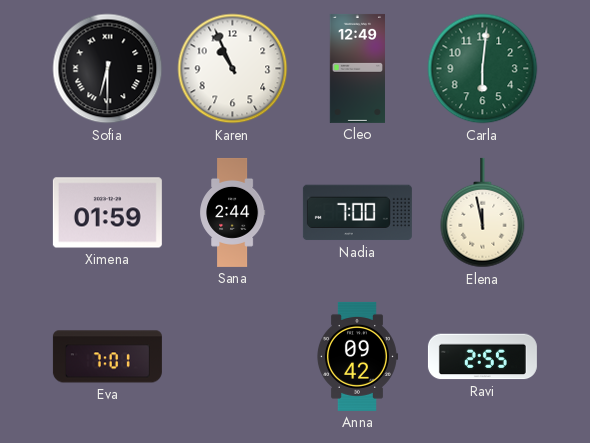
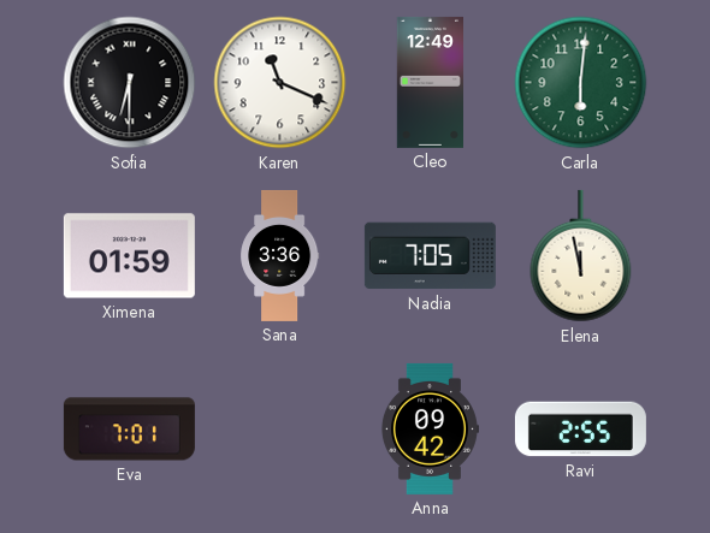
Karen: 10:56 -> 11:19 (280, 83)
Sana: 2:44 -> 3:36 (280, 255)
Nadia: 7:00 -> 7:05 (430, 256)
